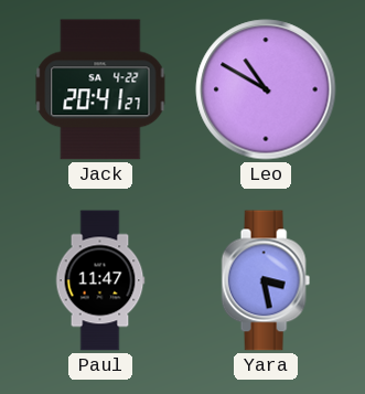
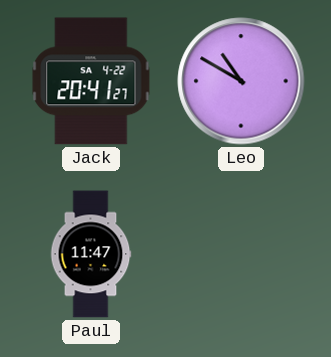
Yara: 3:28 -> none (266, 280)
